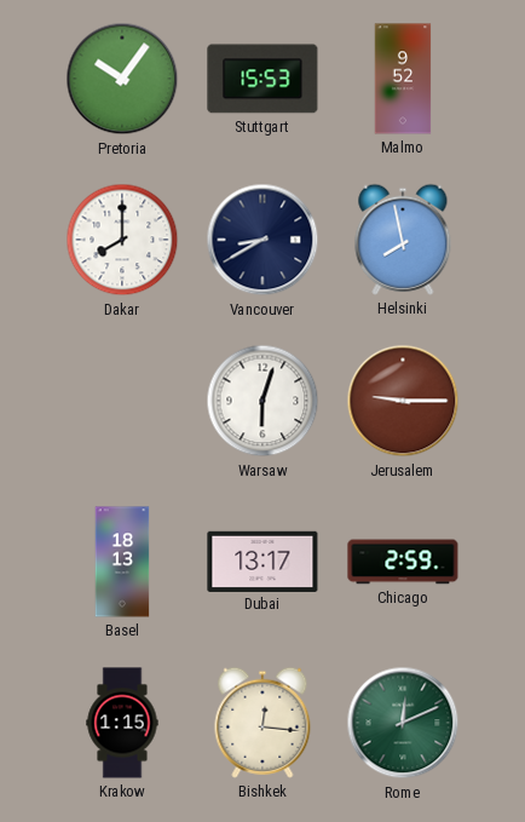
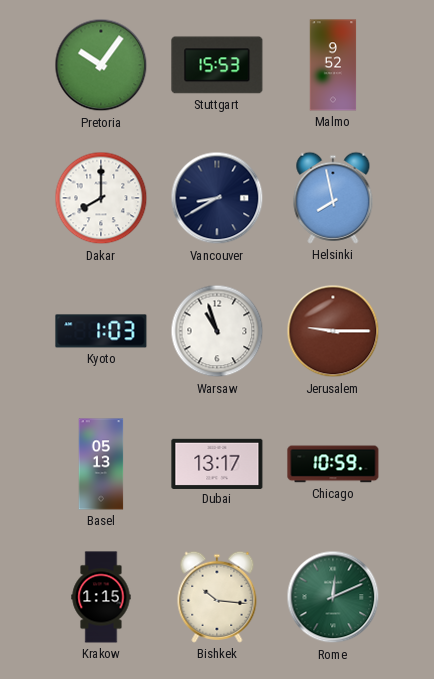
Kyoto: none -> 1:03 (101, 331)
Warsaw: 6:03 -> 10:57 (217, 331)
Basel: 18:13 -> 05:13 (101, 464)
Chicago: 2:59 -> 10:59 (333, 464)
Bishkek: 12:16 -> 10:16 (217, 597)
